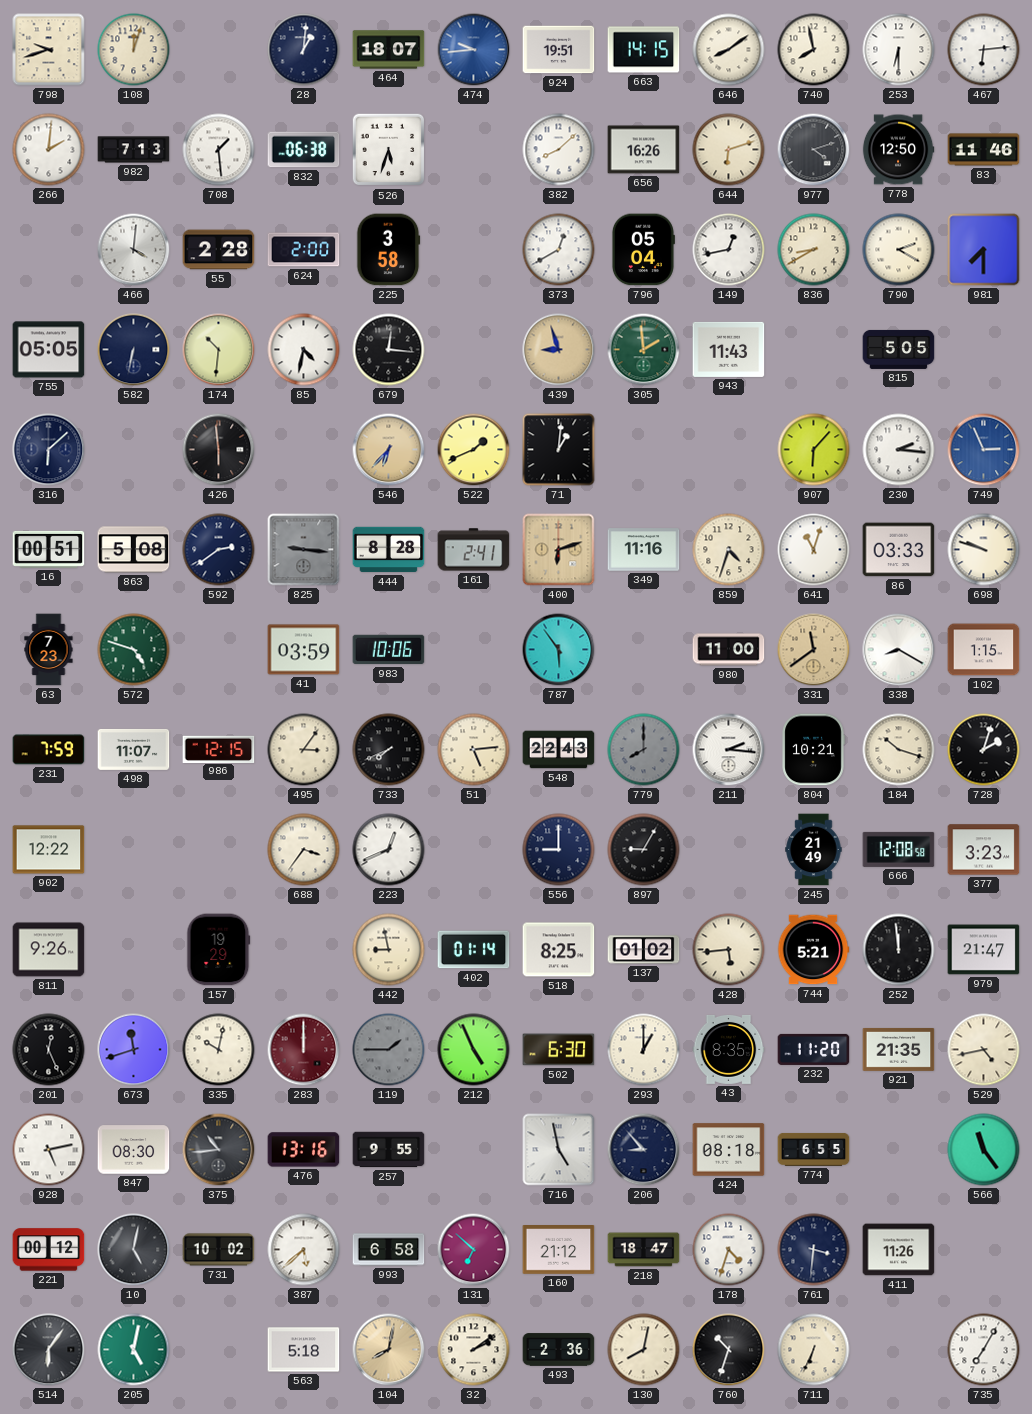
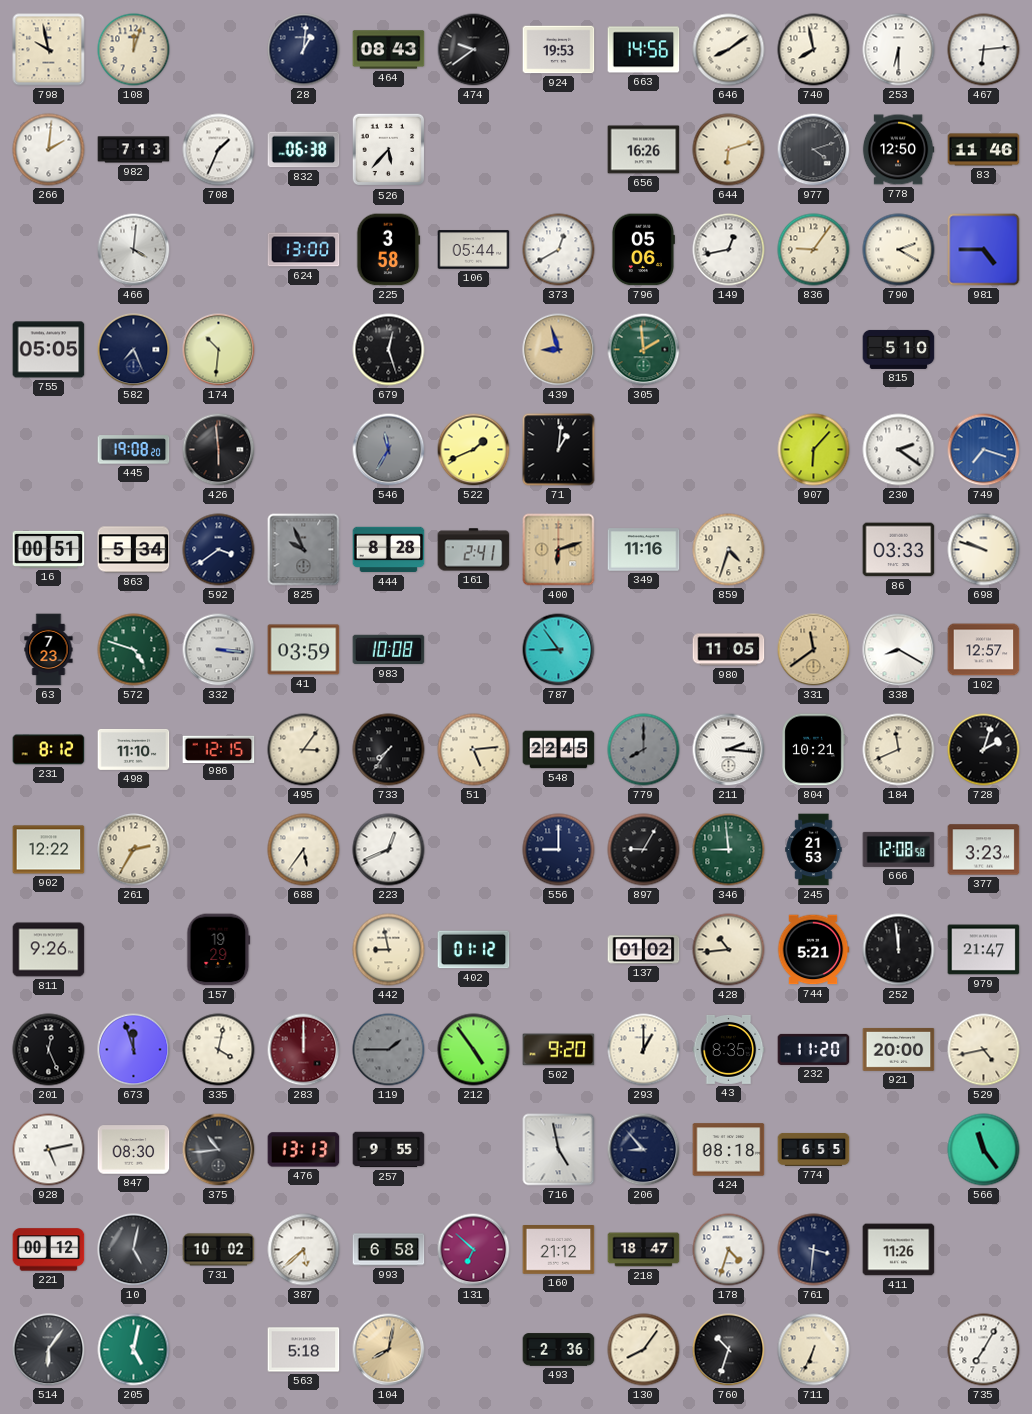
798: 9:42 -> 9:58 (49, 50)
464: 18:07 -> 08:43 (389, 50)
474: 9:44 -> 9:39 (474, 50)
474 dial: blue -> black (474, 50)
924: 19:51 -> 19:53 (559, 50)
663: 14:15 -> 14:56 (644, 50)
708: 1:29 -> 1:34 (219, 150)
526: 5:33 -> 5:37 (389, 150)
382: 8:08 -> none (559, 150)
55: 2:28 -> none (219, 250)
624: 2:00 -> 13:00 (304, 250)
106: none -> 05:44 (474, 250)
796: 05:04 -> 05:06 (643, 250)
836: 8:40 -> 9:06 (814, 250)
981: 7:30 -> 4:45 (984, 250)
582: 6:32 -> 7:26 (134, 350)
85: 4:32 -> none (304, 350)
679: 12:16 -> 12:27 (389, 350)
943: 11:43 -> none (729, 349)
815: 5:05 -> 5:10 (899, 349)
316: 6:08 -> none (49, 450)
445: none -> 19:08 (134, 450)
546: 6:37 -> 11:35 (389, 450)
546 dial: champagne -> grey (389, 450)
230: 2:16 -> 2:21 (899, 450)
749: 2:56 -> 7:18 (984, 450)
863: 5:08 -> 5:34 (134, 550)
592: 2:39 -> 3:39 (219, 550)
825: 9:16 -> 9:56 (304, 550)
641: 11:03 -> none (814, 550)
332: none -> 3:16 (219, 650)
983: 10:06 -> 10:08 (389, 650)
787: 5:54 -> 8:54 (559, 650)
980: 11:00 -> 11:05 (729, 650)
102: 1:15 -> 12:57 (984, 650)
231: 7:59 -> 8:12 (49, 750)
498: 11:07 -> 11:10 (134, 749)
733: 7:41 -> 7:36 (389, 750)
548: 22:43 -> 22:45 (559, 750)
184: 10:18 -> 11:41 (899, 750)
261: none -> 2:35 (134, 850)
688: 3:36 -> 5:36 (304, 850)
346: none -> 8:59 (729, 850)
245: 21:49 -> 21:53 (814, 850)
402: 01:14 -> 01:12 (474, 950)
518: 8:25 -> none (559, 950)
428: 5:44 -> 10:44 (729, 950)
673: 11:42 -> 11:57 (134, 1050)
335: 10:02 -> 4:02 (219, 1050)
212: 4:56 -> 4:54 (474, 1050)
502: 6:30 -> 9:20 (559, 1050)
921: 21:35 -> 20:00 (899, 1049)
476: 13:16 -> 13:13 (304, 1150)
32: 2:09 -> none (474, 1350)
130: 8:02 -> 8:06 (644, 1350)
